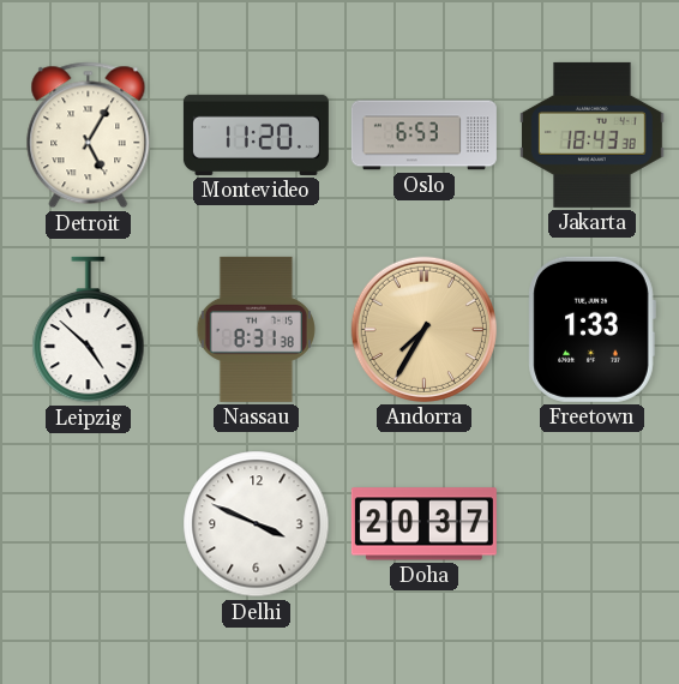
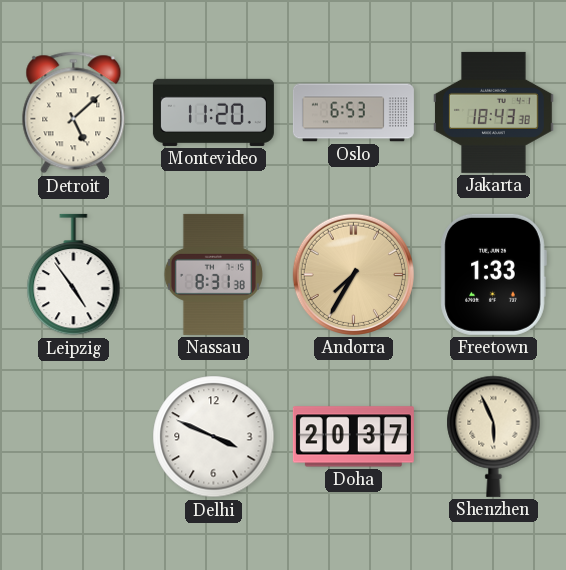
Detroit: 5:05 -> 5:08 (74, 113)
Leipzig: 4:52 -> 4:54 (74, 275)
Shenzhen: none -> 5:56 (494, 436)
